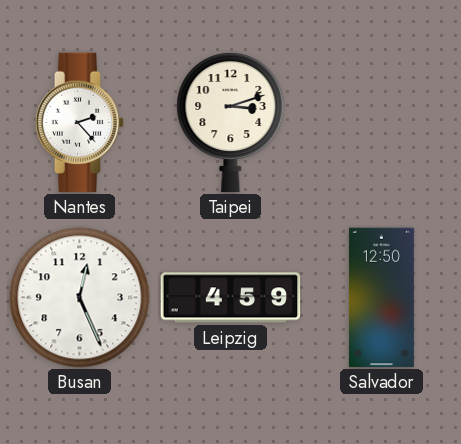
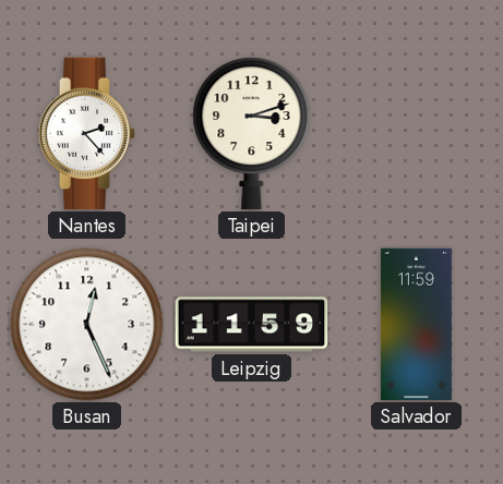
Leipzig: 4:59 -> 11:59 (252, 325)
Salvador: 12:50 -> 11:59 (416, 325)
